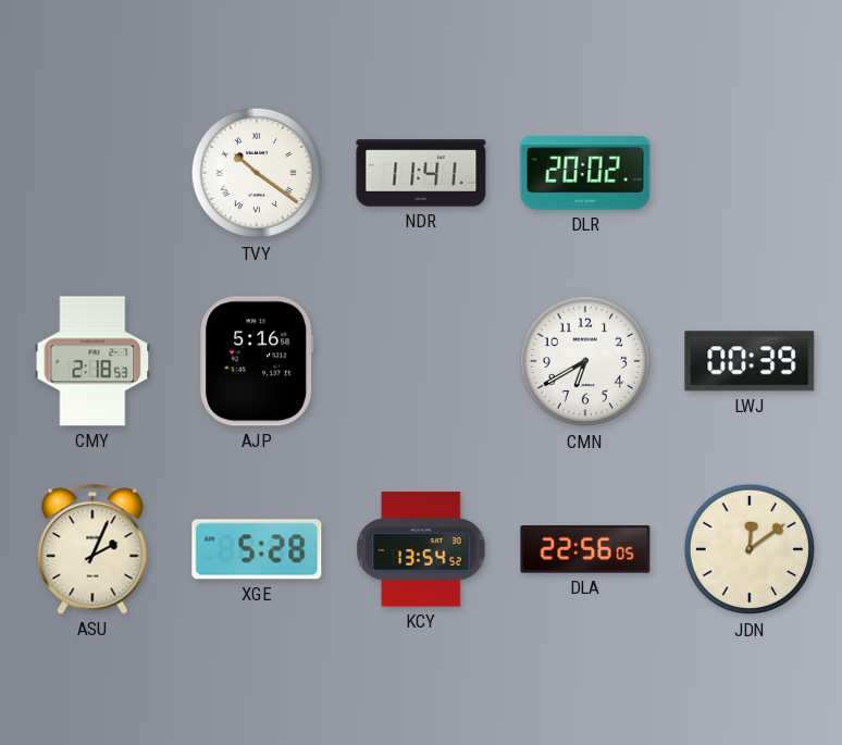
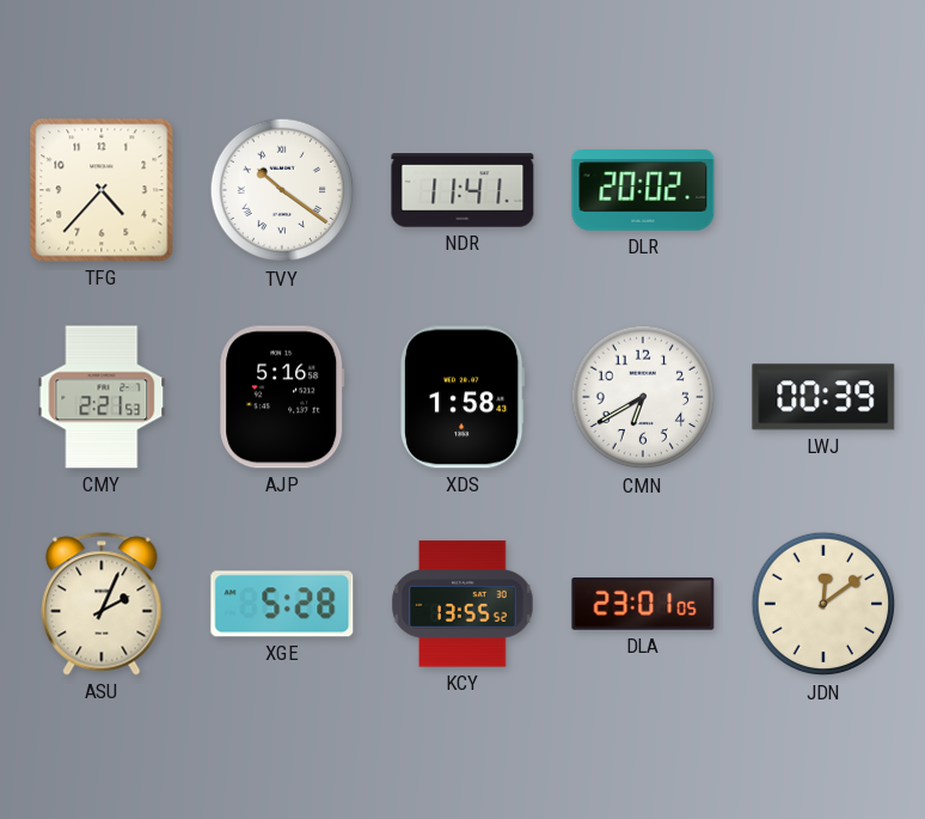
TFG: none -> 4:37 (102, 190)
CMY: 2:18 -> 2:21 (102, 397)
XDS: none -> 1:58 (462, 397)
KCY: 13:54 -> 13:55 (462, 604)
DLA: 22:56 -> 23:01 (643, 604)
